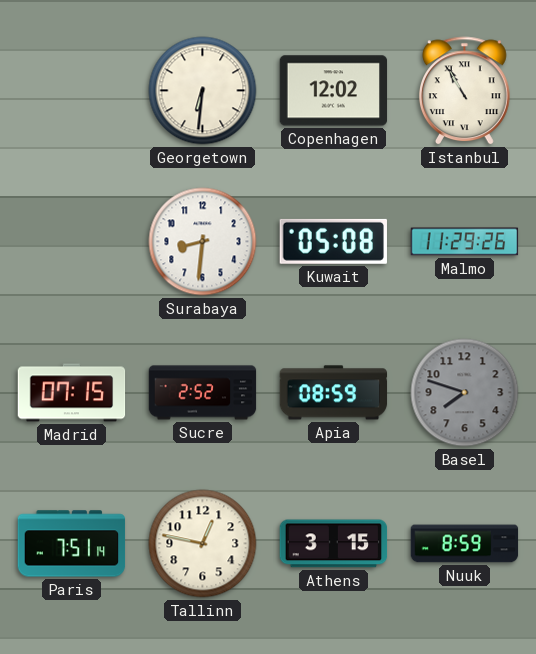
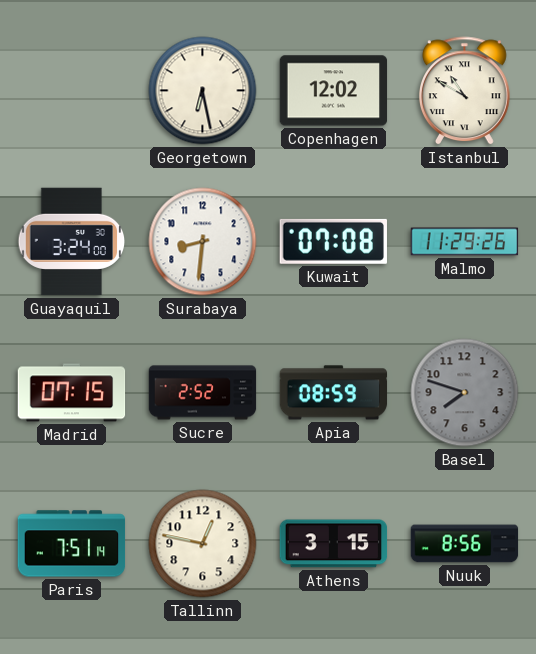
Georgetown: 6:31 -> 6:28 (203, 91)
Istanbul: 10:55 -> 10:50 (464, 91)
Guayaquil: none -> 3:24 (72, 242)
Kuwait: 05:08 -> 07:08 (333, 241)
Nuuk: 8:59 -> 8:56 (465, 544)
